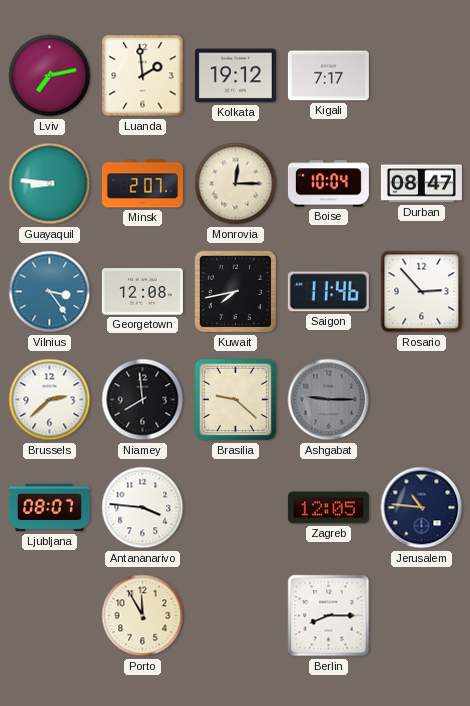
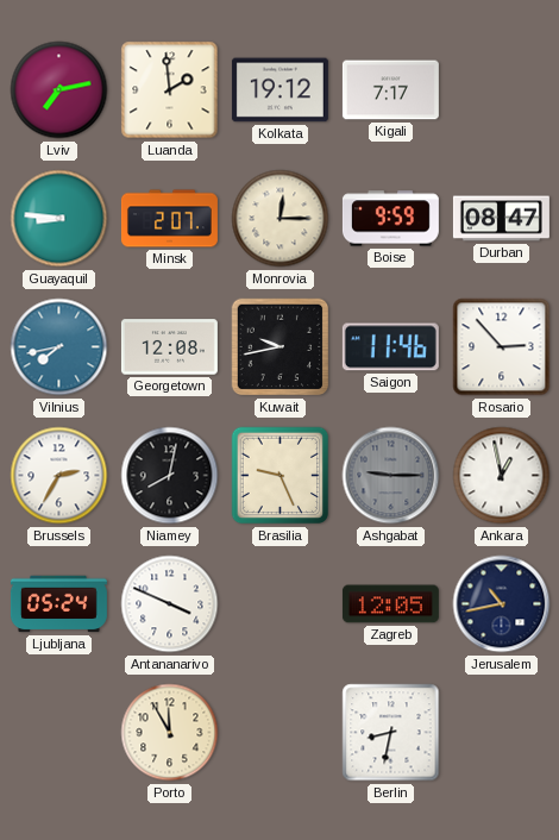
Boise: 10:04 -> 9:59 (390, 219)
Vilnius: 3:24 -> 7:43 (59, 347)
Kuwait: 7:43 -> 9:43 (281, 347)
Brussels: 2:38 -> 2:35 (59, 476)
Niamey: 7:59 -> 8:02 (170, 476)
Brasilia: 9:22 -> 9:26 (281, 476)
Ankara: none -> 12:58 (502, 476)
Ljubljana: 08:07 -> 05:24 (58, 604)
Antananarivo: 3:46 -> 3:49 (170, 604)
Jerusalem: 10:46 -> 10:43 (502, 604)
Berlin: 8:15 -> 8:32 (391, 733)
